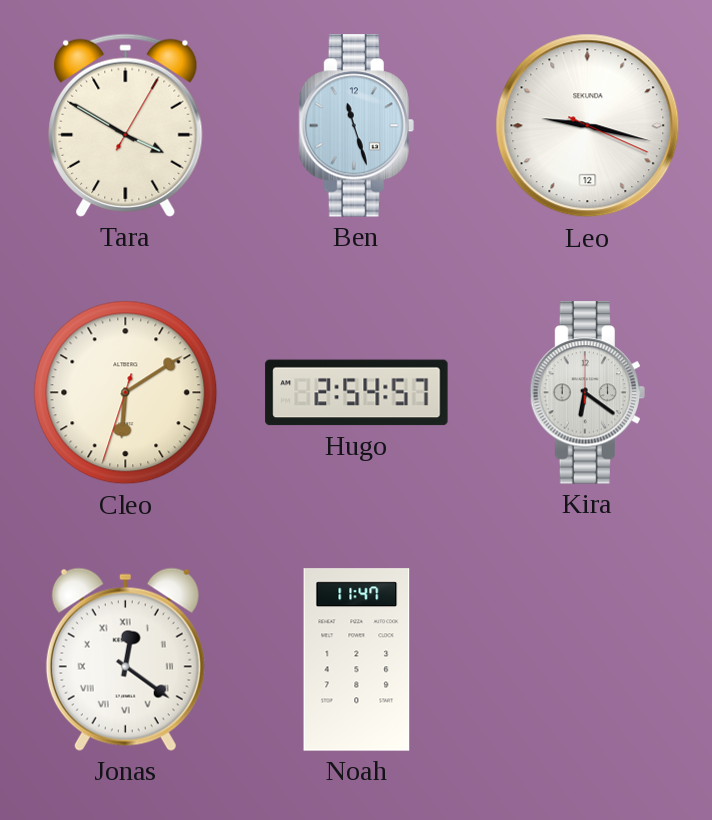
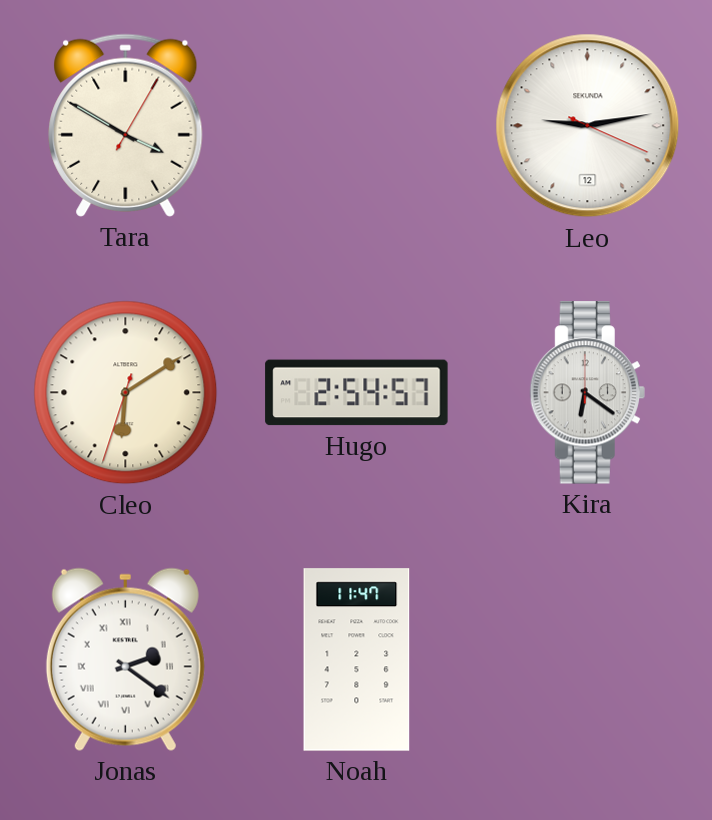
Ben: 11:27 -> none (356, 126)
Leo: 9:17 -> 9:13 (588, 126)
Jonas: 12:21 -> 2:21 (125, 659)
